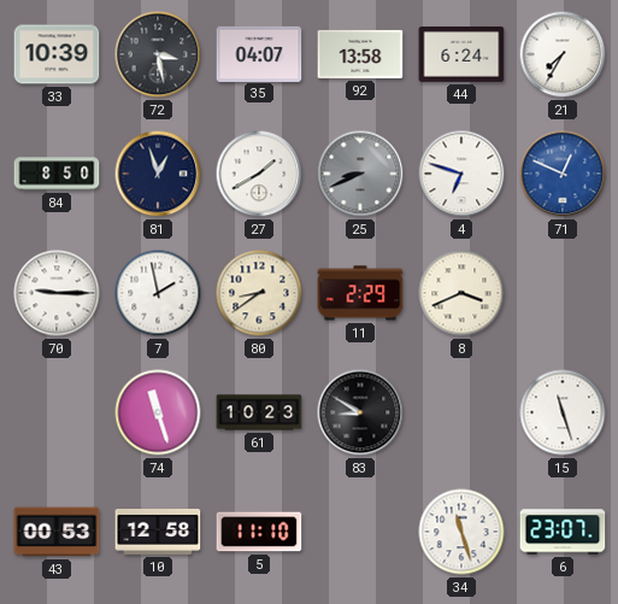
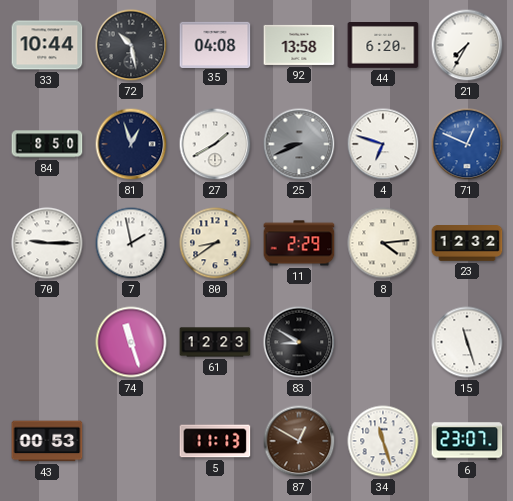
33: 10:39 -> 10:44 (47, 45)
72: 3:28 -> 10:28 (131, 45)
35: 04:07 -> 04:08 (215, 44)
44: 6:24 -> 6:20 (383, 46)
8: 3:41 -> 4:14 (383, 243)
23: none -> 12:32 (467, 244)
61: 10:23 -> 12:23 (215, 342)
10: 12:58 -> none (158, 533)
5: 11:10 -> 11:13 (215, 441)
87: none -> 12:50 (299, 441)
